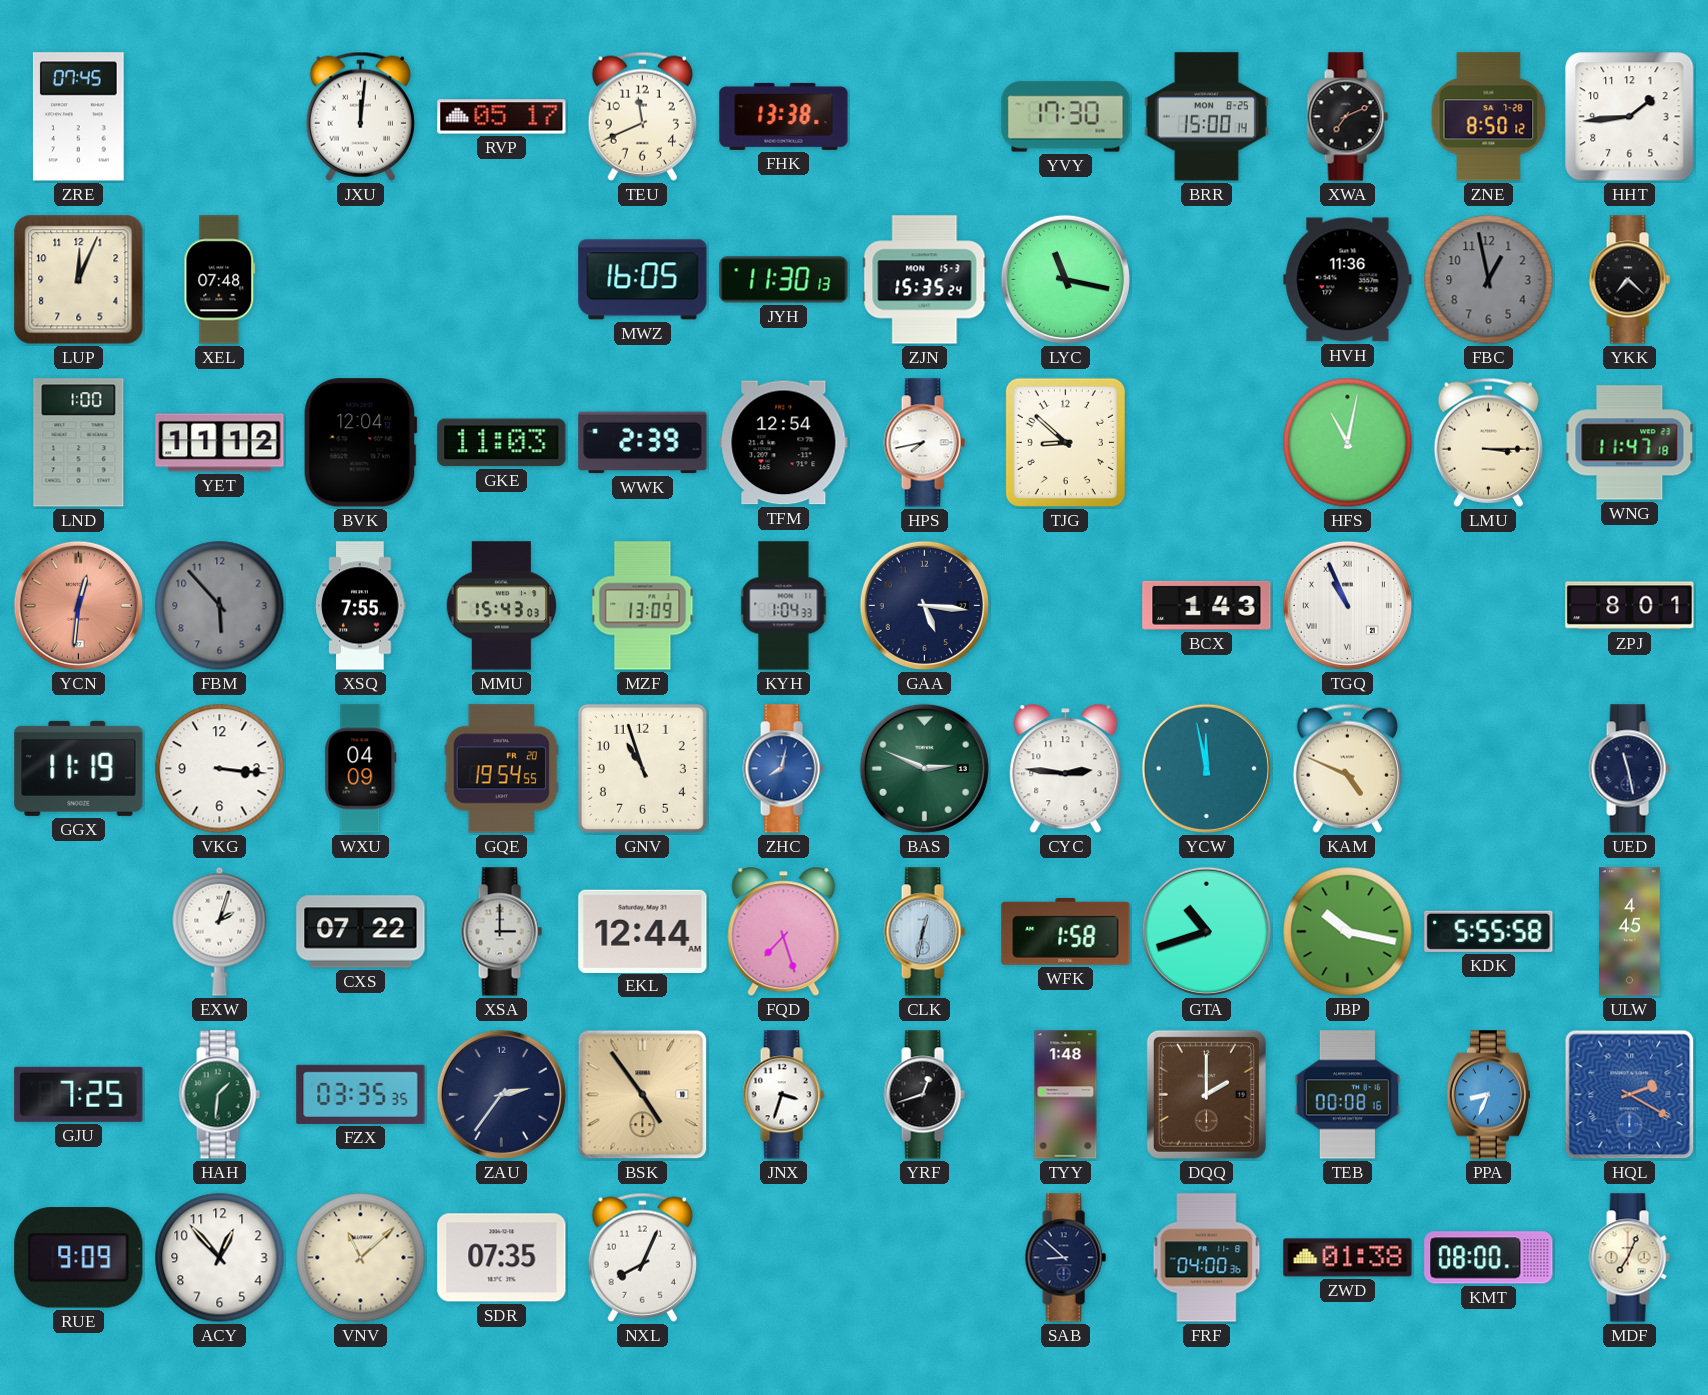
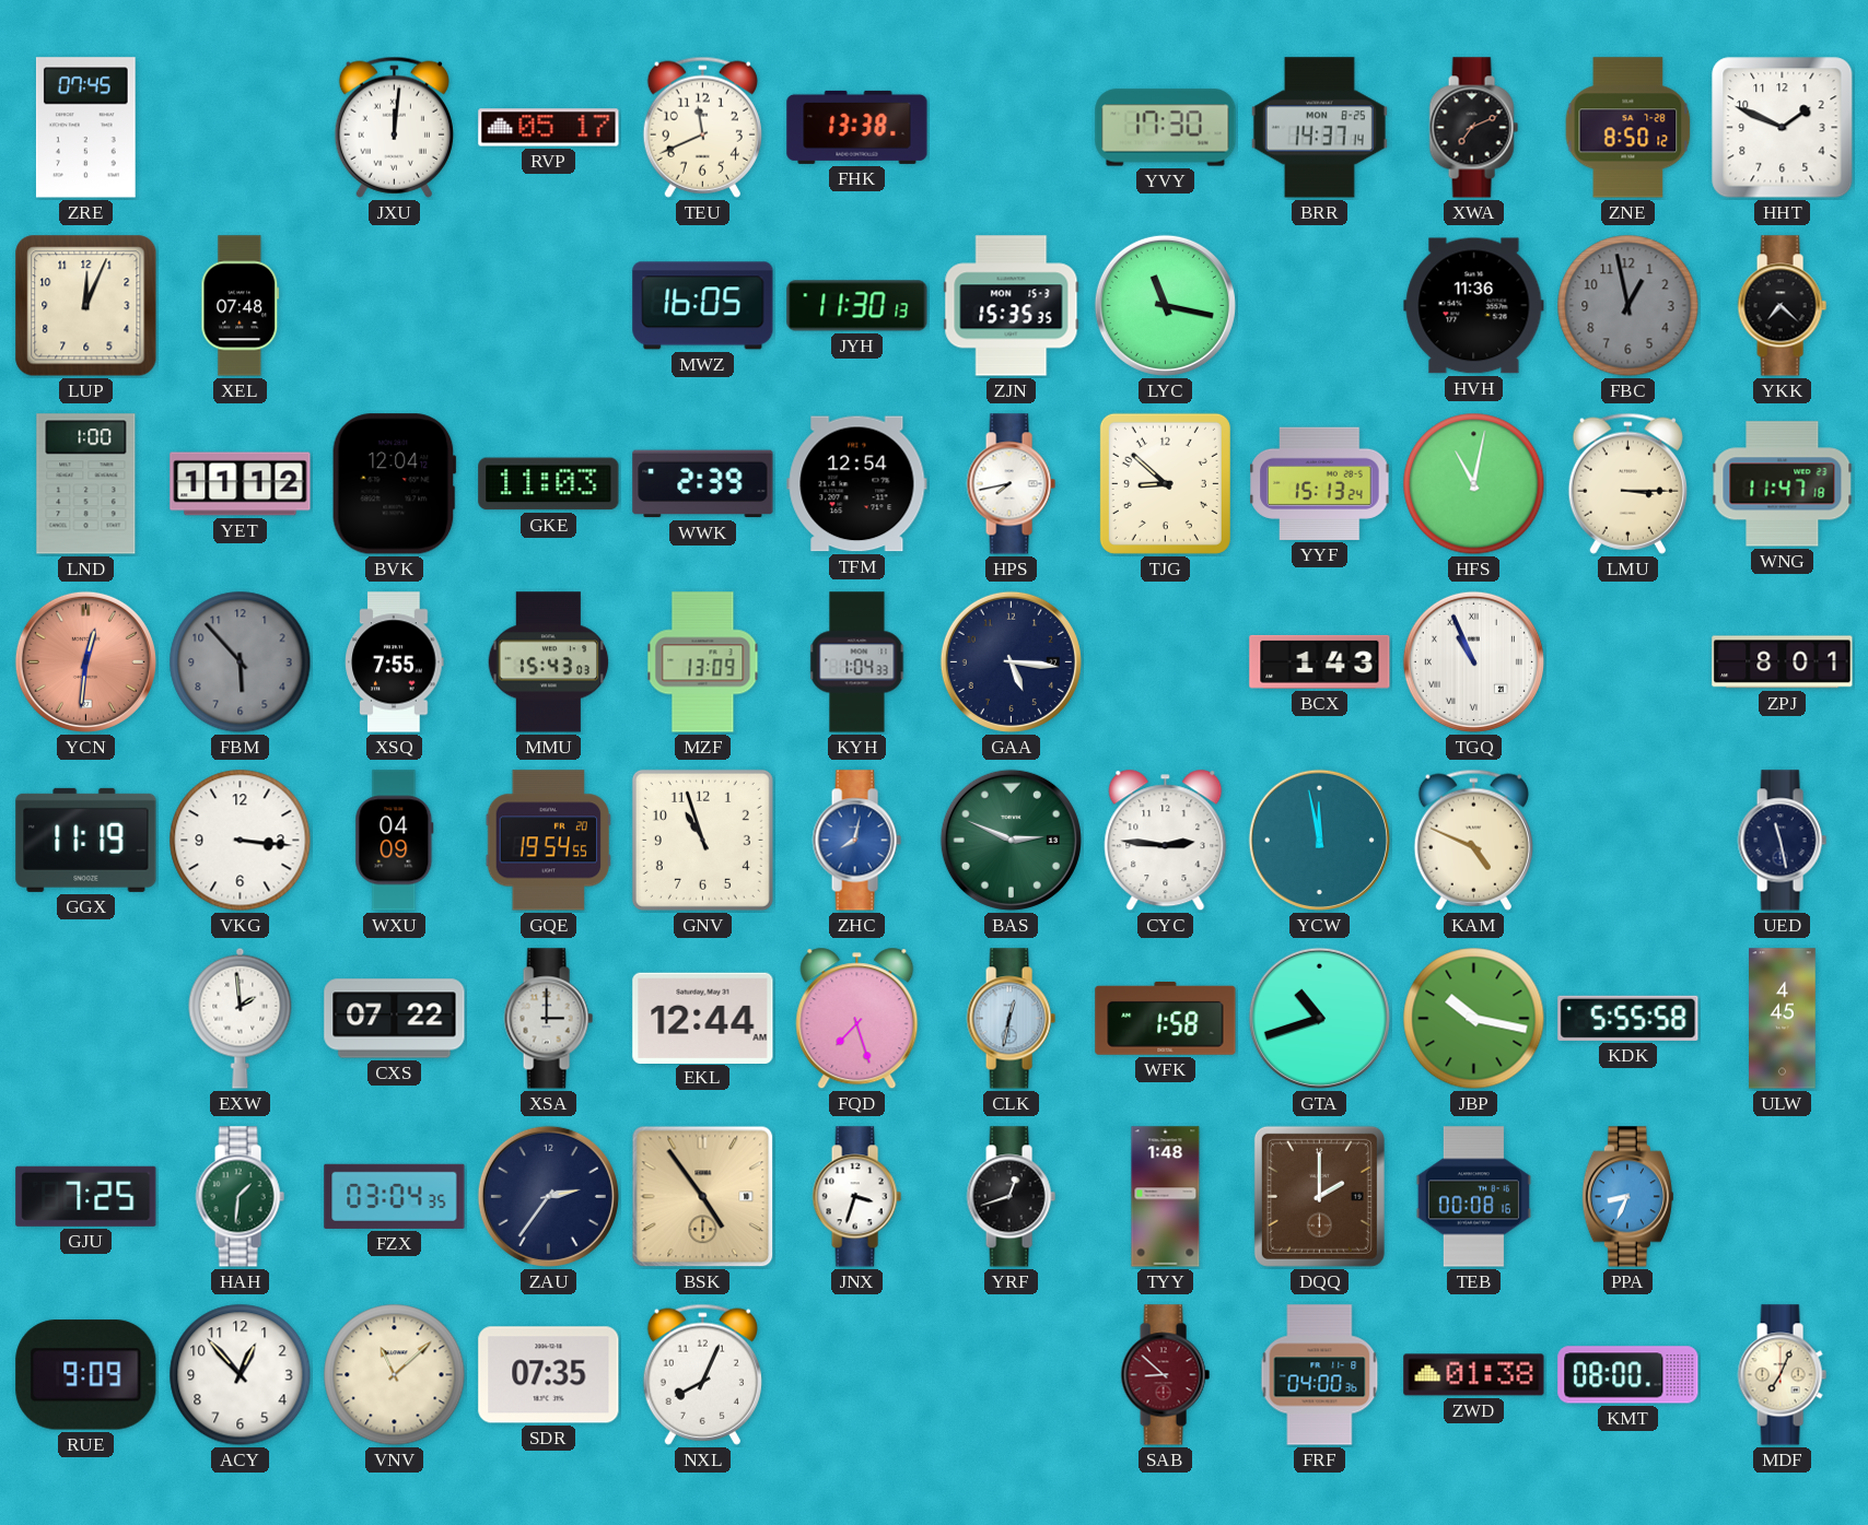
BRR: 15:00 -> 14:37 (1319, 128)
HHT: 1:44 -> 1:49 (1783, 128)
ZJN: 15:35:24 -> 15:35:35 (1012, 306)
YYF: none -> 15:13 (1320, 483)
EXW: 2:03 -> 1:59 (241, 1018)
FZX: 03:35 -> 03:04 (395, 1196)
HQL: 2:20 -> none (1630, 1095)
SAB dial: navy -> burgundy (1165, 1375)
